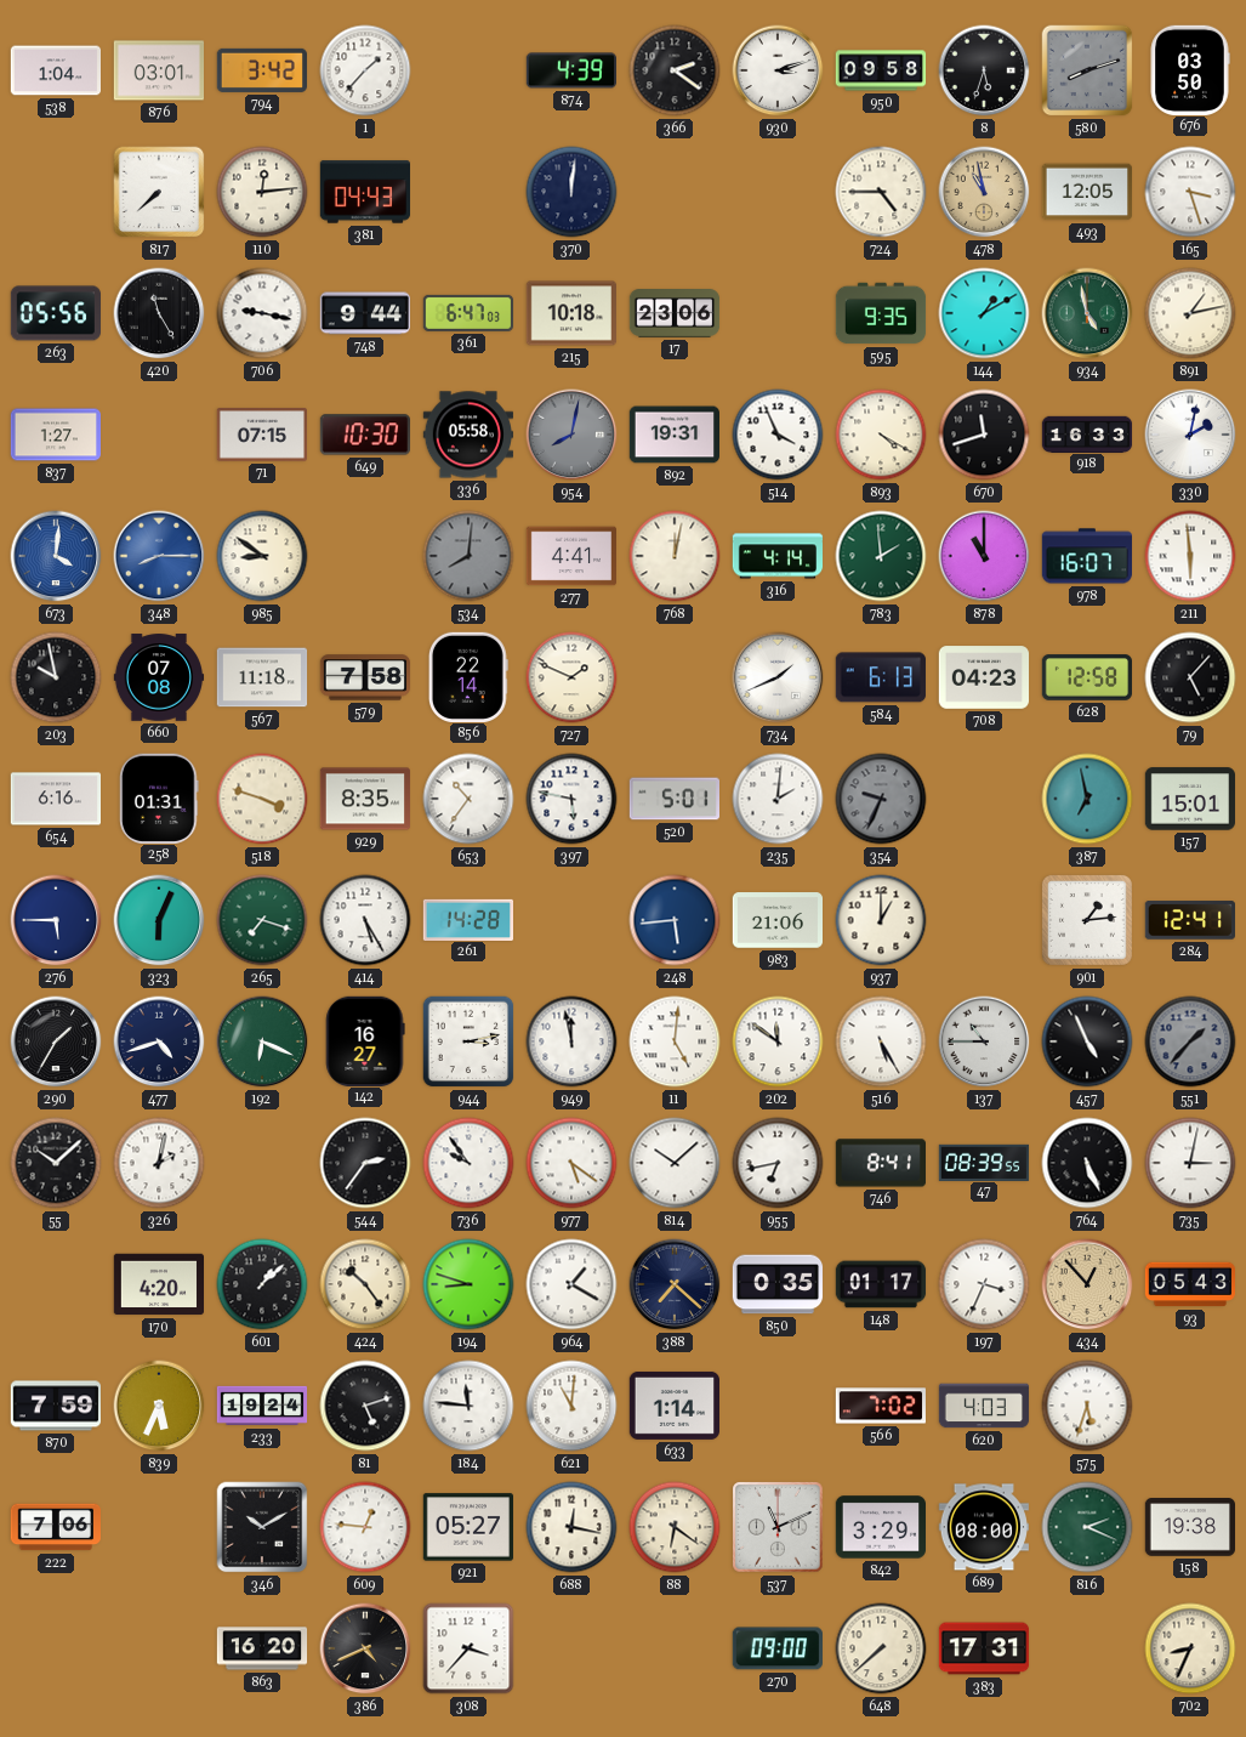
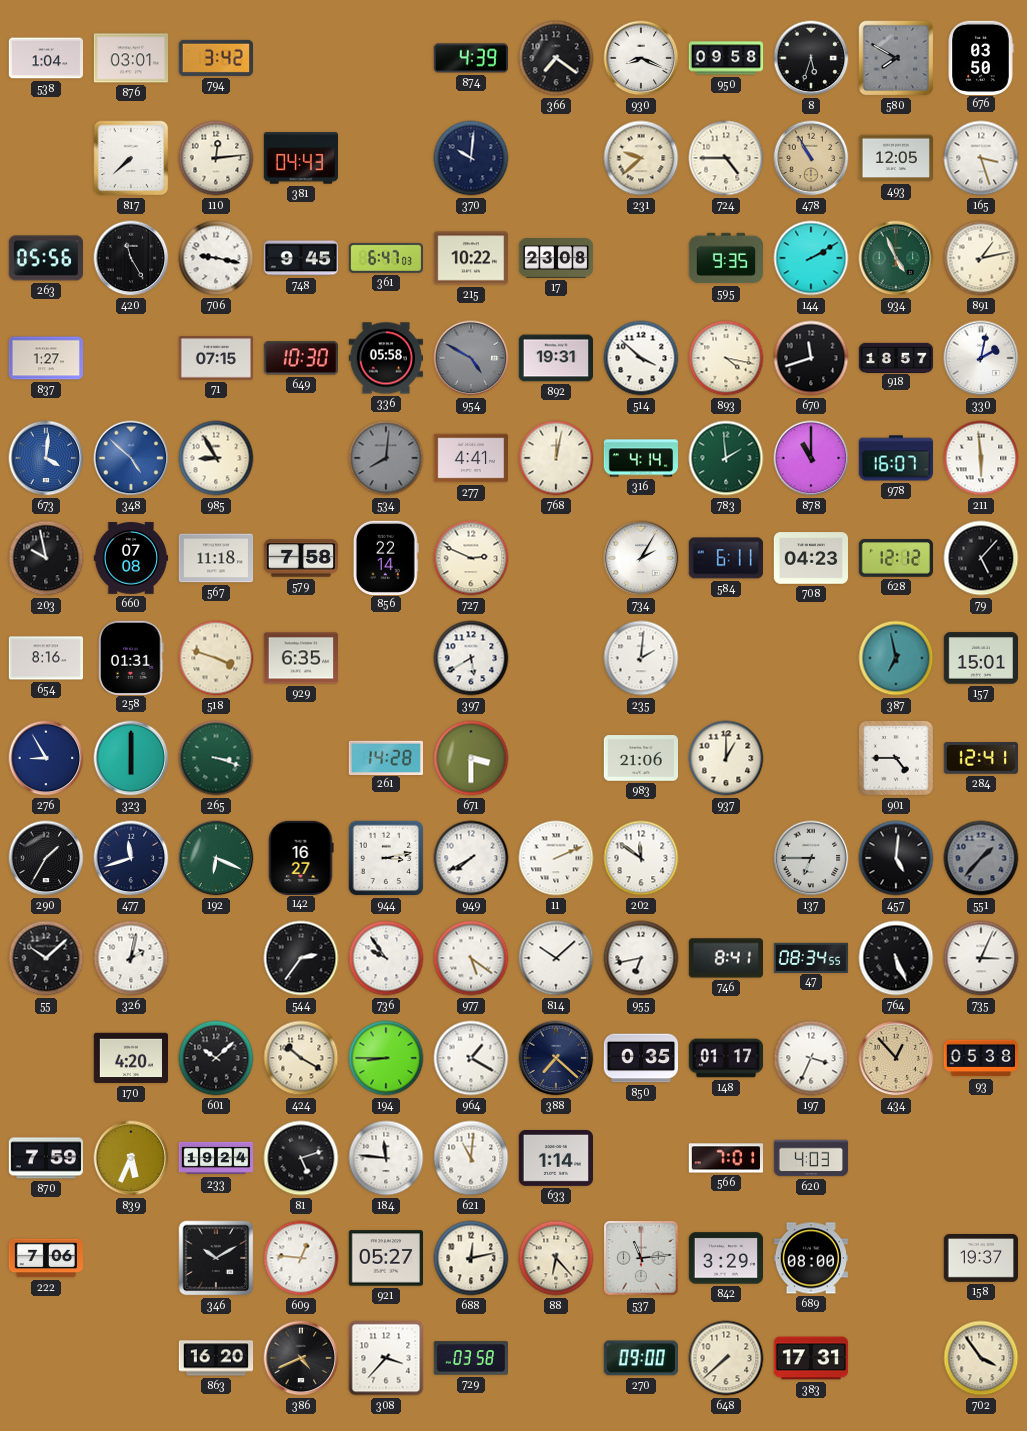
1: 1:37 -> none (365, 70)
366: 2:21 -> 7:21 (556, 58)
930: 3:12 -> 8:19 (641, 58)
580: 8:12 -> 7:50 (896, 58)
370: 12:01 -> 10:01 (471, 158)
231: none -> 9:38 (641, 158)
478: 10:58 -> 10:55 (811, 158)
748: 9:44 -> 9:45 (300, 258)
215: 10:18 -> 10:22 (470, 258)
17: 23:06 -> 23:08 (556, 259)
144: 1:10 -> 2:10 (811, 258)
934: 4:58 -> 4:56 (896, 258)
954: 8:02 -> 4:50 (471, 358)
514: 3:56 -> 3:52 (641, 358)
893: 4:20 -> 4:17 (726, 358)
918: 16:33 -> 18:57 (896, 357)
348: 8:15 -> 4:52 (131, 458)
985: 8:51 -> 8:55 (216, 458)
727: 1:49 -> 2:49 (471, 558)
734: 1:41 -> 2:05 (641, 558)
584: 6:13 -> 6:11 (726, 558)
628: 12:58 -> 12:12 (895, 558)
654: 6:16 -> 8:16 (46, 658)
929: 8:35 -> 6:35 (300, 658)
653: 10:36 -> none (468, 799)
397: 5:47 -> 5:40 (471, 658)
520: 5:01 -> none (673, 799)
354: 9:34 -> none (881, 799)
276: 5:45 -> 8:55 (46, 758)
323: 6:04 -> 6:00 (131, 758)
265: 7:18 -> 3:18 (216, 758)
414: 5:25 -> none (365, 920)
671: none -> 3:30 (471, 758)
248: 5:44 -> none (675, 920)
901: 1:14 -> 4:45 (896, 758)
477: 4:42 -> 11:42 (131, 858)
949: 11:58 -> 7:40 (471, 858)
11: 5:01 -> 2:11 (556, 858)
516: 5:25 -> none (881, 1041)
137: 10:45 -> 6:45 (811, 858)
457: 4:56 -> 5:01 (896, 858)
47: 08:39 -> 08:34 (811, 957)
735: 3:02 -> 3:04 (981, 958)
601: 1:08 -> 10:08 (216, 1058)
424: 10:24 -> 10:20 (301, 1058)
194: 8:48 -> 8:45 (386, 1058)
93: 05:43 -> 05:38 (980, 1058)
566: 7:02 -> 7:01 (725, 1158)
575: 5:33 -> none (1087, 1406)
688: 12:17 -> 12:13 (471, 1258)
88: 6:21 -> 6:23 (556, 1258)
537: 11:11 -> 11:14 (641, 1258)
816: 2:19 -> none (1087, 1527)
158: 19:38 -> 19:37 (980, 1258)
729: none -> 03:58 (470, 1358)
702: 8:34 -> 3:54 (981, 1358)
